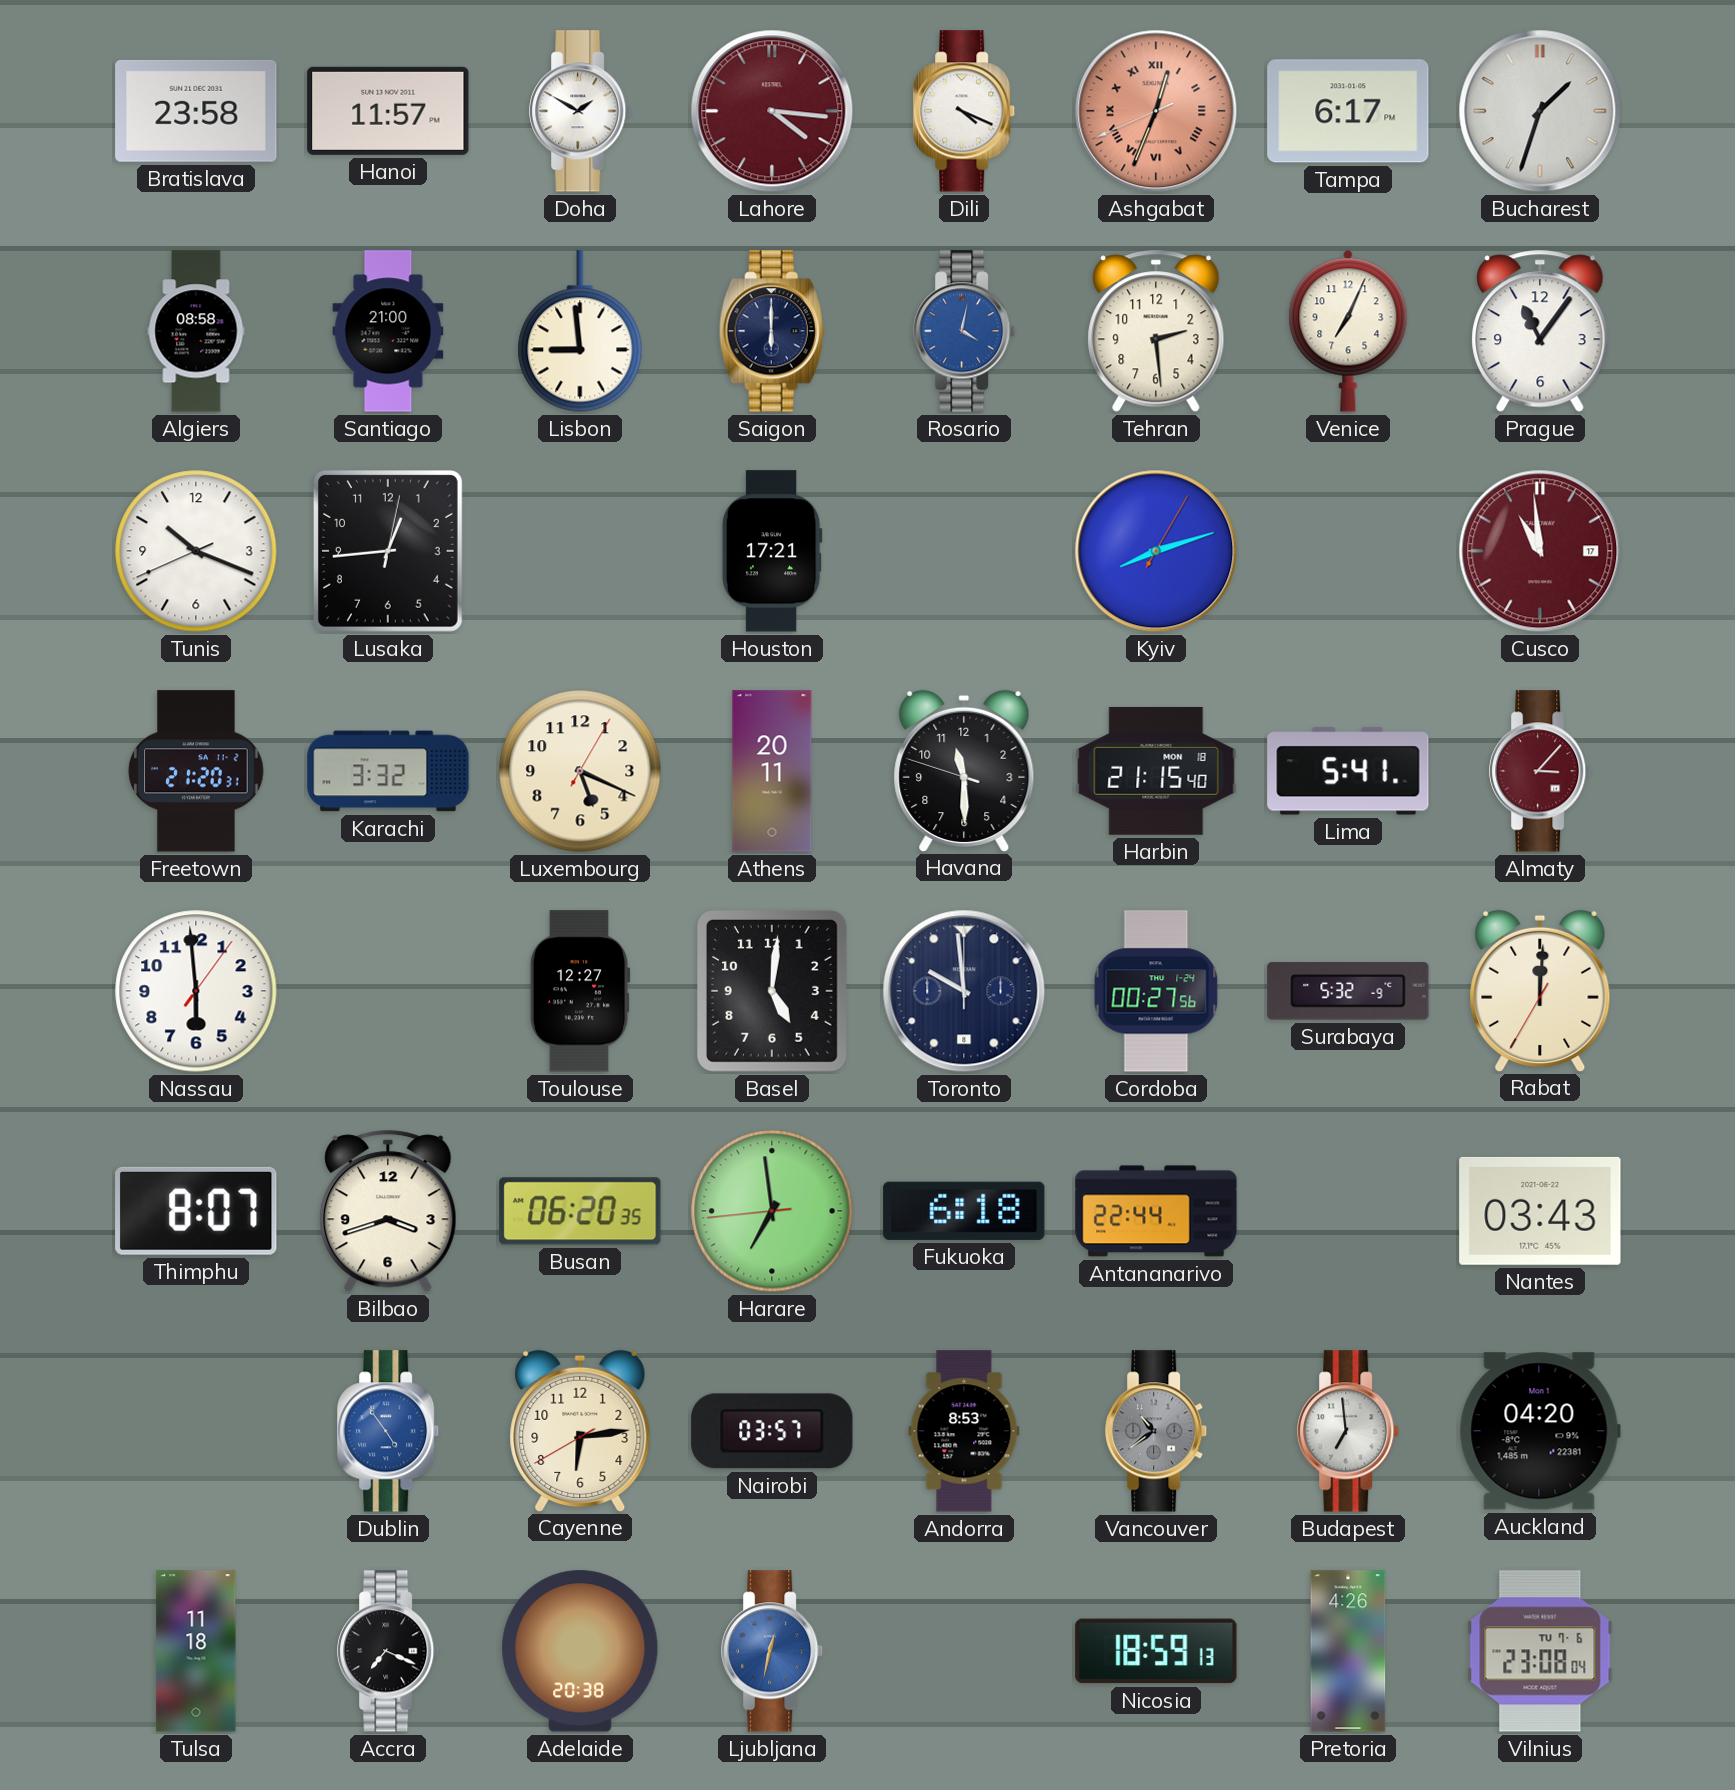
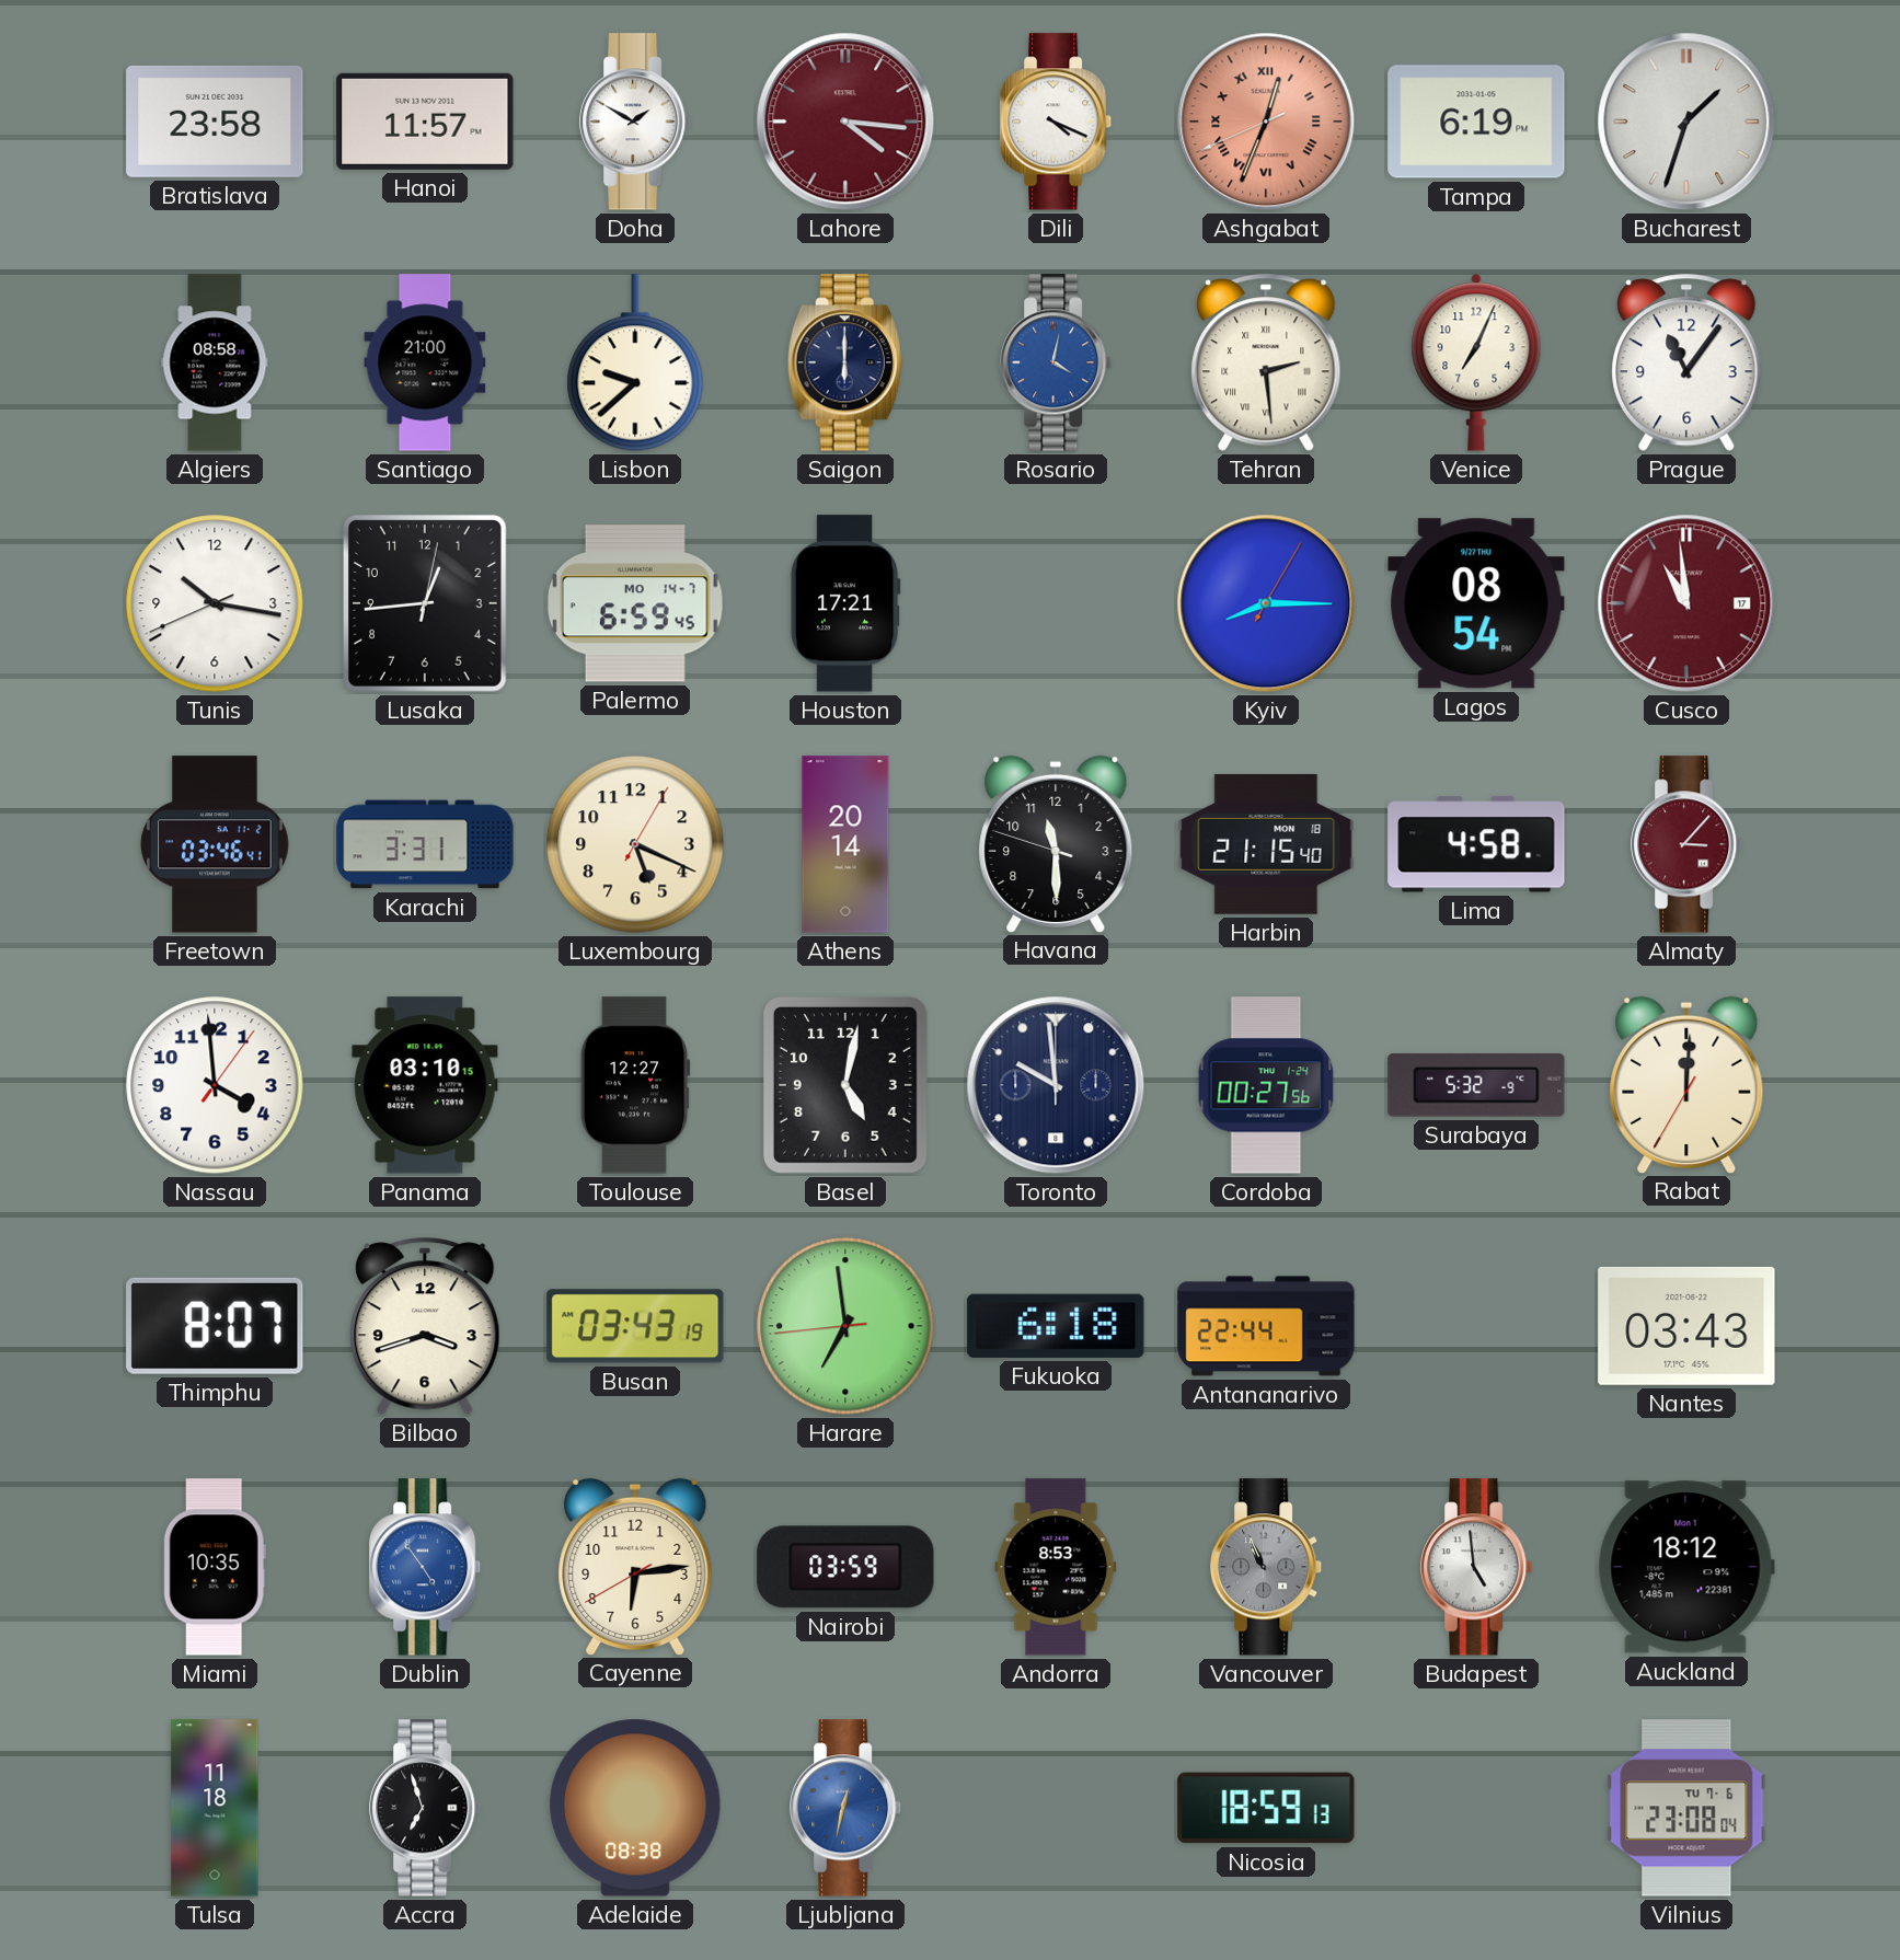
Tampa: 6:17 -> 6:19 (1476, 122)
Lisbon: 8:59 -> 9:38 (635, 362)
Tehran numerals: Arabic -> Roman (1266, 362)
Tunis: 10:18 -> 10:16 (215, 603)
Palermo: none -> 6:59 (635, 603)
Kyiv: 8:12 -> 8:15 (1266, 603)
Lagos: none -> 08:54 (1476, 603)
Freetown: 21:20 -> 03:46 (215, 844)
Karachi: 3:32 -> 3:31 (425, 844)
Athens: 20:11 -> 20:14 (845, 844)
Lima: 5:41 -> 4:58 (1476, 844)
Nassau: 5:59 -> 3:59 (215, 1085)
Panama: none -> 03:10 (425, 1085)
Basel: 5:01 -> 5:02 (845, 1085)
Busan: 06:20 -> 03:43 (635, 1326)
Miami: none -> 10:35 (215, 1567)
Nairobi: 03:57 -> 03:59 (845, 1567)
Vancouver: 10:39 -> 10:56 (1267, 1567)
Budapest: 6:59 -> 4:59 (1477, 1567)
Auckland: 04:20 -> 18:12 (1686, 1567)
Accra: 7:19 -> 6:57 (426, 1808)
Adelaide: 20:38 -> 08:38 (635, 1808)
Pretoria: 4:26 -> none (1348, 1651)
